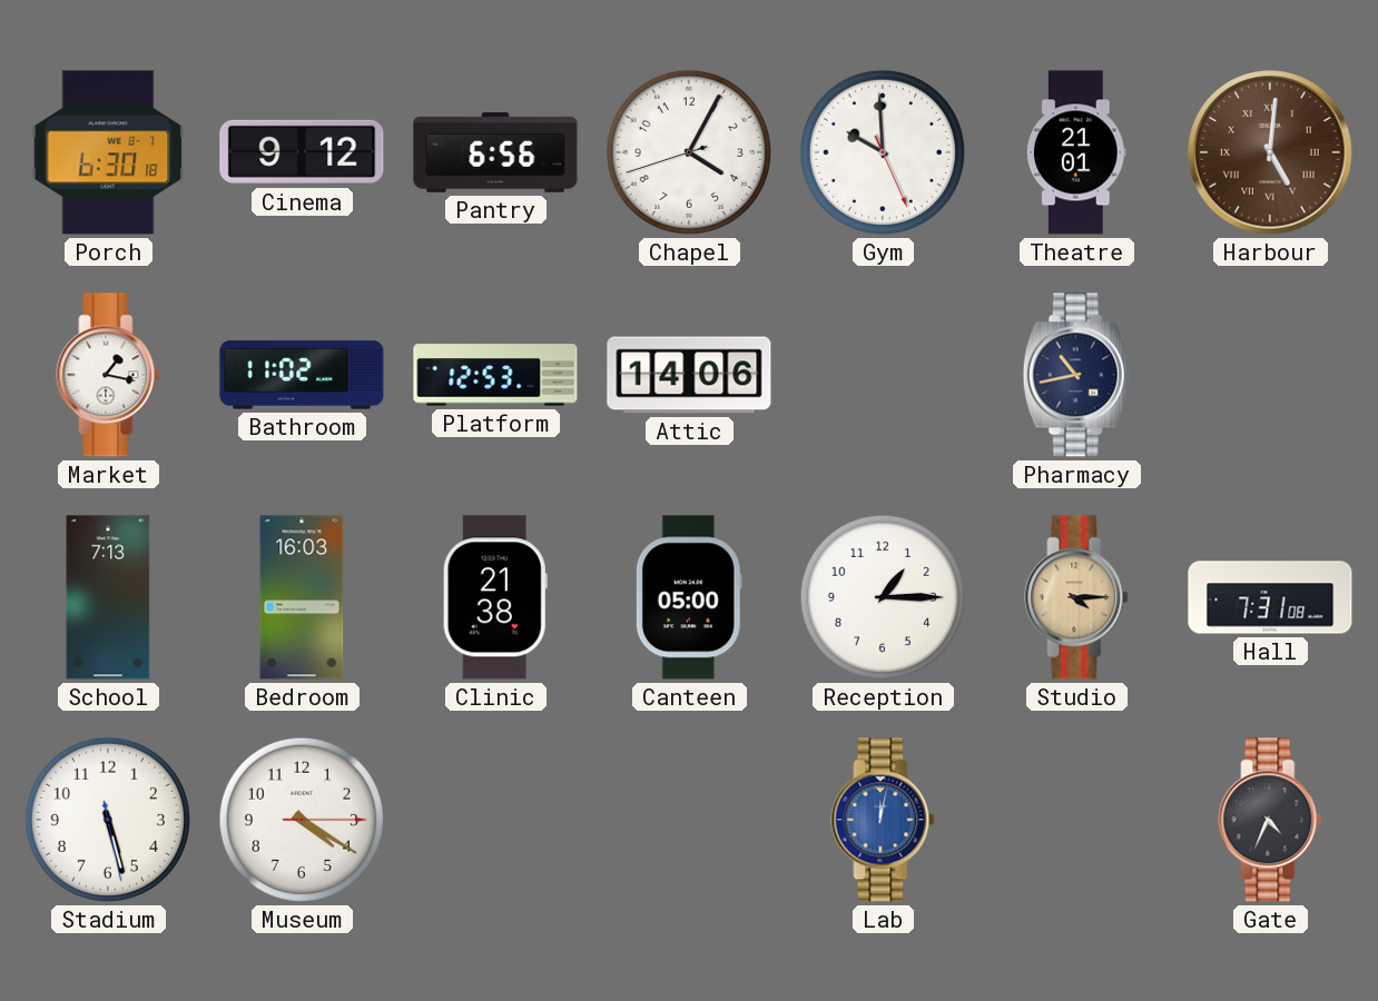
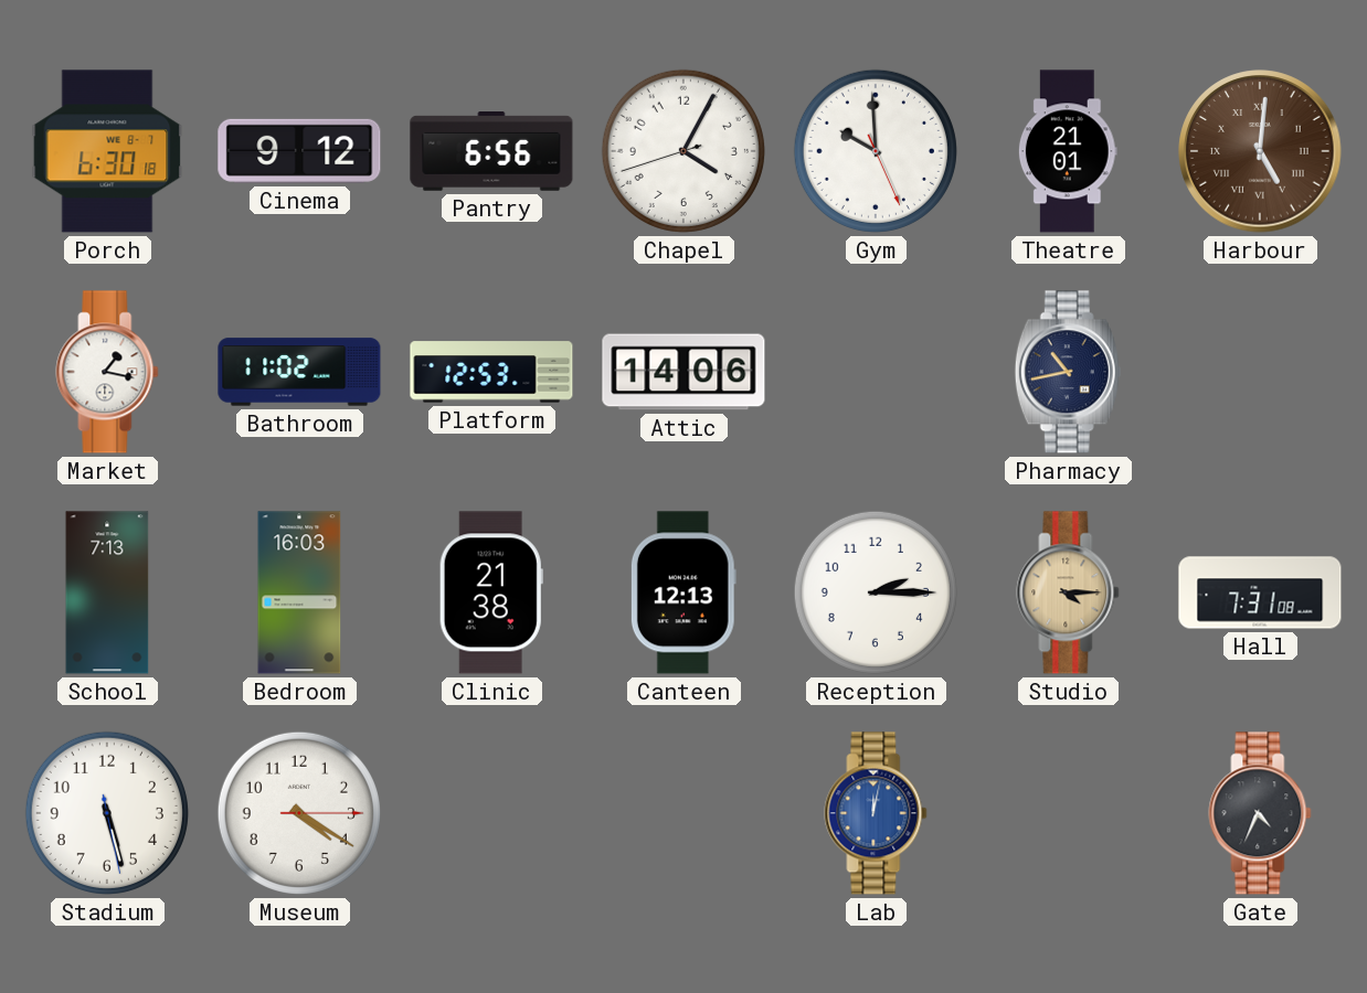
Canteen: 05:00 -> 12:13 (683, 592)
Reception: 1:15 -> 2:15 (876, 592)
